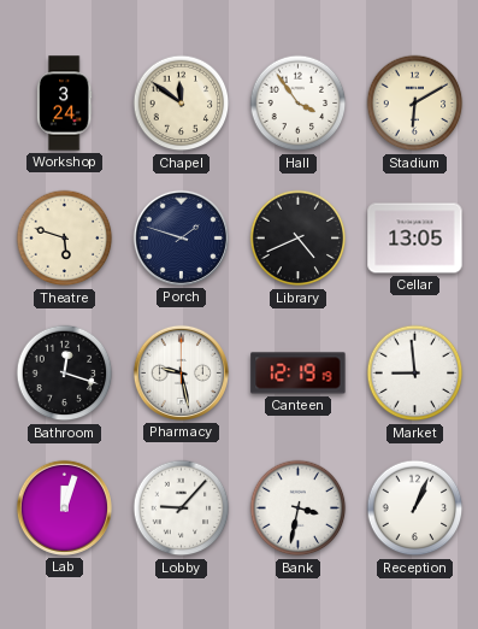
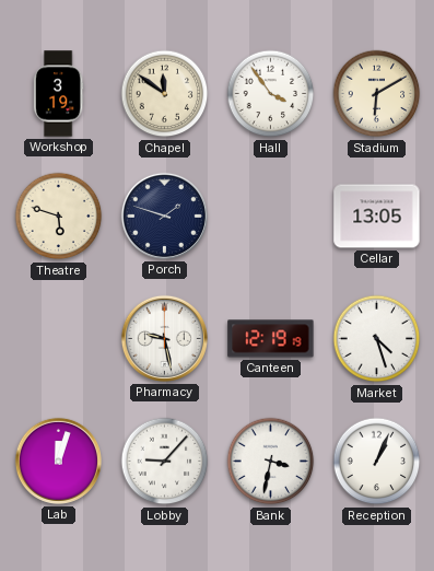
Workshop: 3:24 -> 3:19 (58, 94)
Library: 4:41 -> none (299, 239)
Bathroom: 12:18 -> none (65, 374)
Market: 8:59 -> 4:27 (377, 339)
